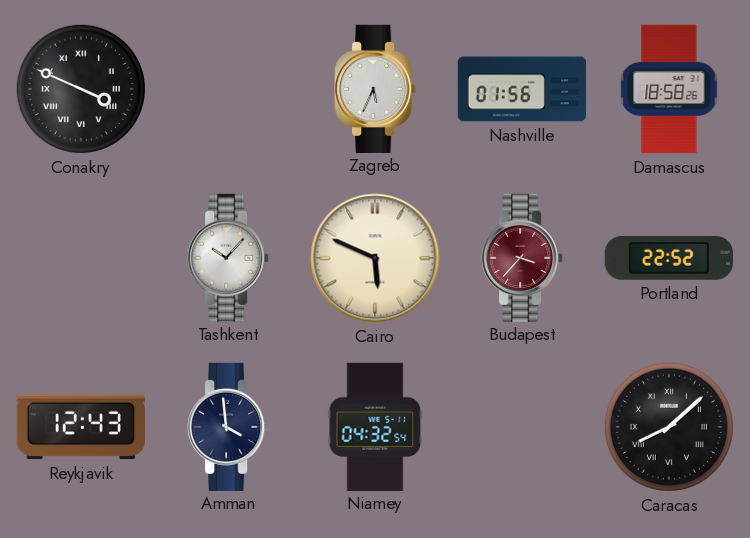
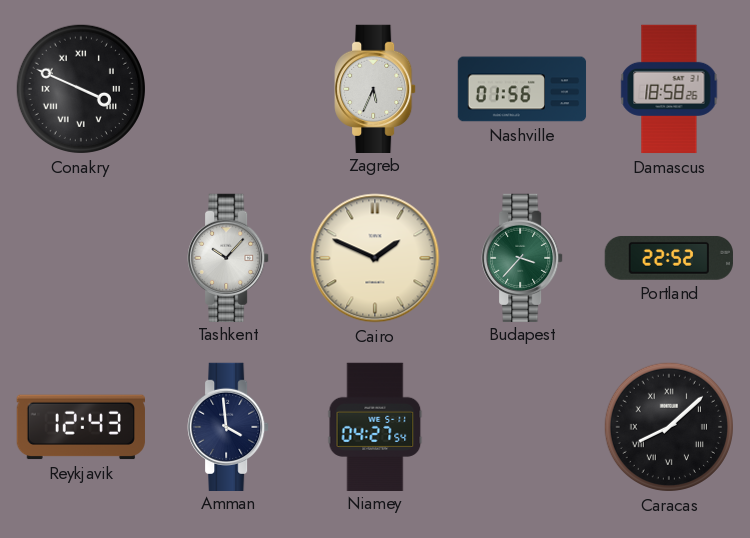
Cairo: 5:49 -> 1:49 (375, 258)
Budapest dial: burgundy -> green (522, 257)
Niamey: 04:32 -> 04:27 (375, 426)
